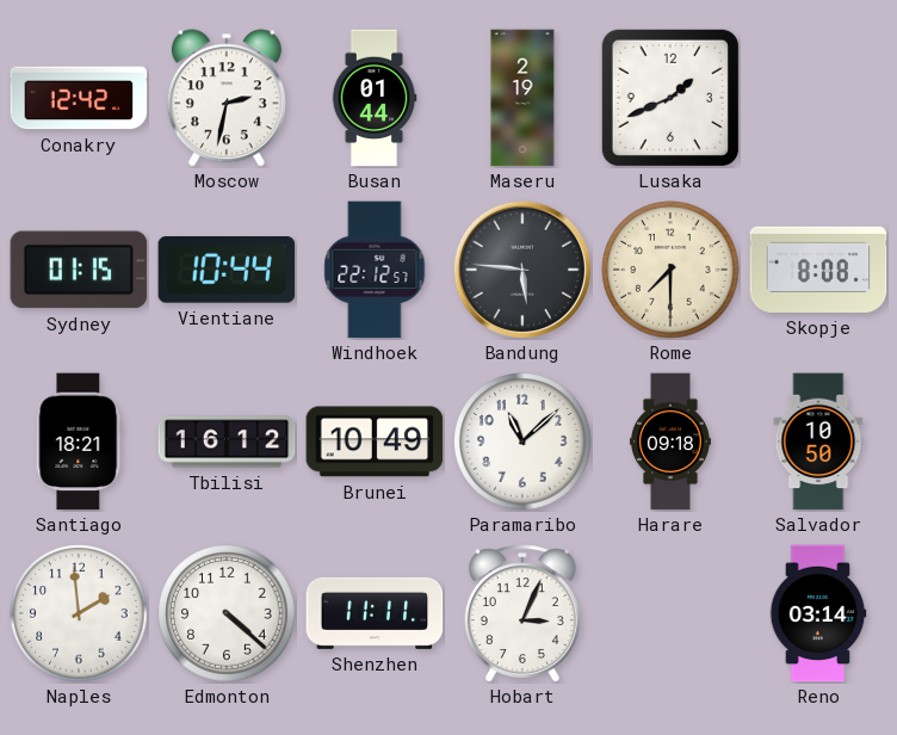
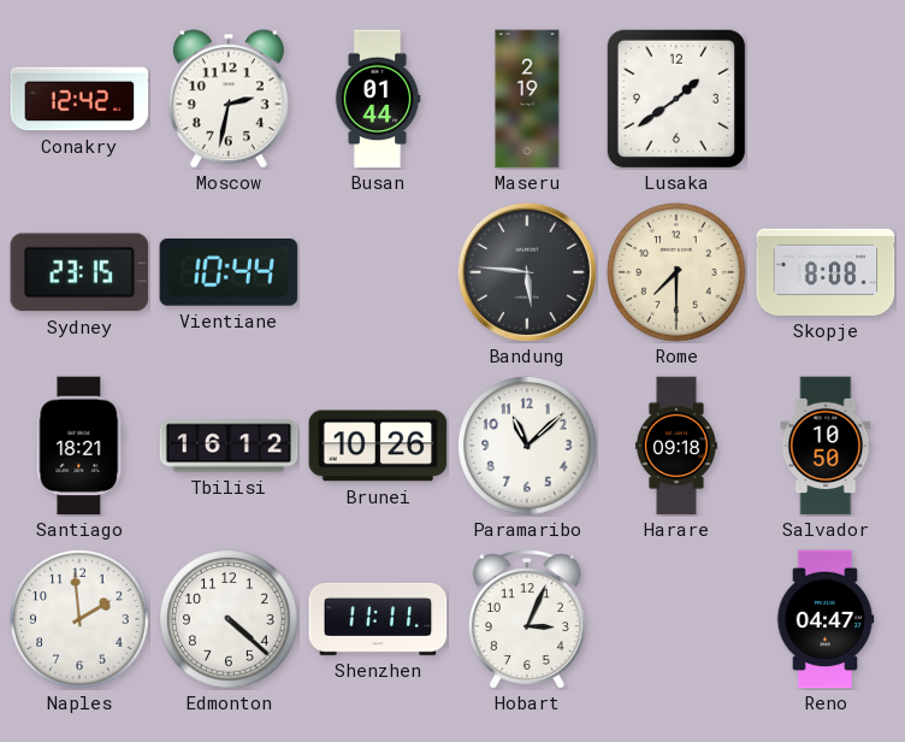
Lusaka: 1:41 -> 1:39 (676, 99)
Sydney: 01:15 -> 23:15 (79, 272)
Windhoek: 22:12 -> none (375, 270)
Brunei: 10:49 -> 10:26 (378, 446)
Reno: 03:14 -> 04:47 (826, 619)
